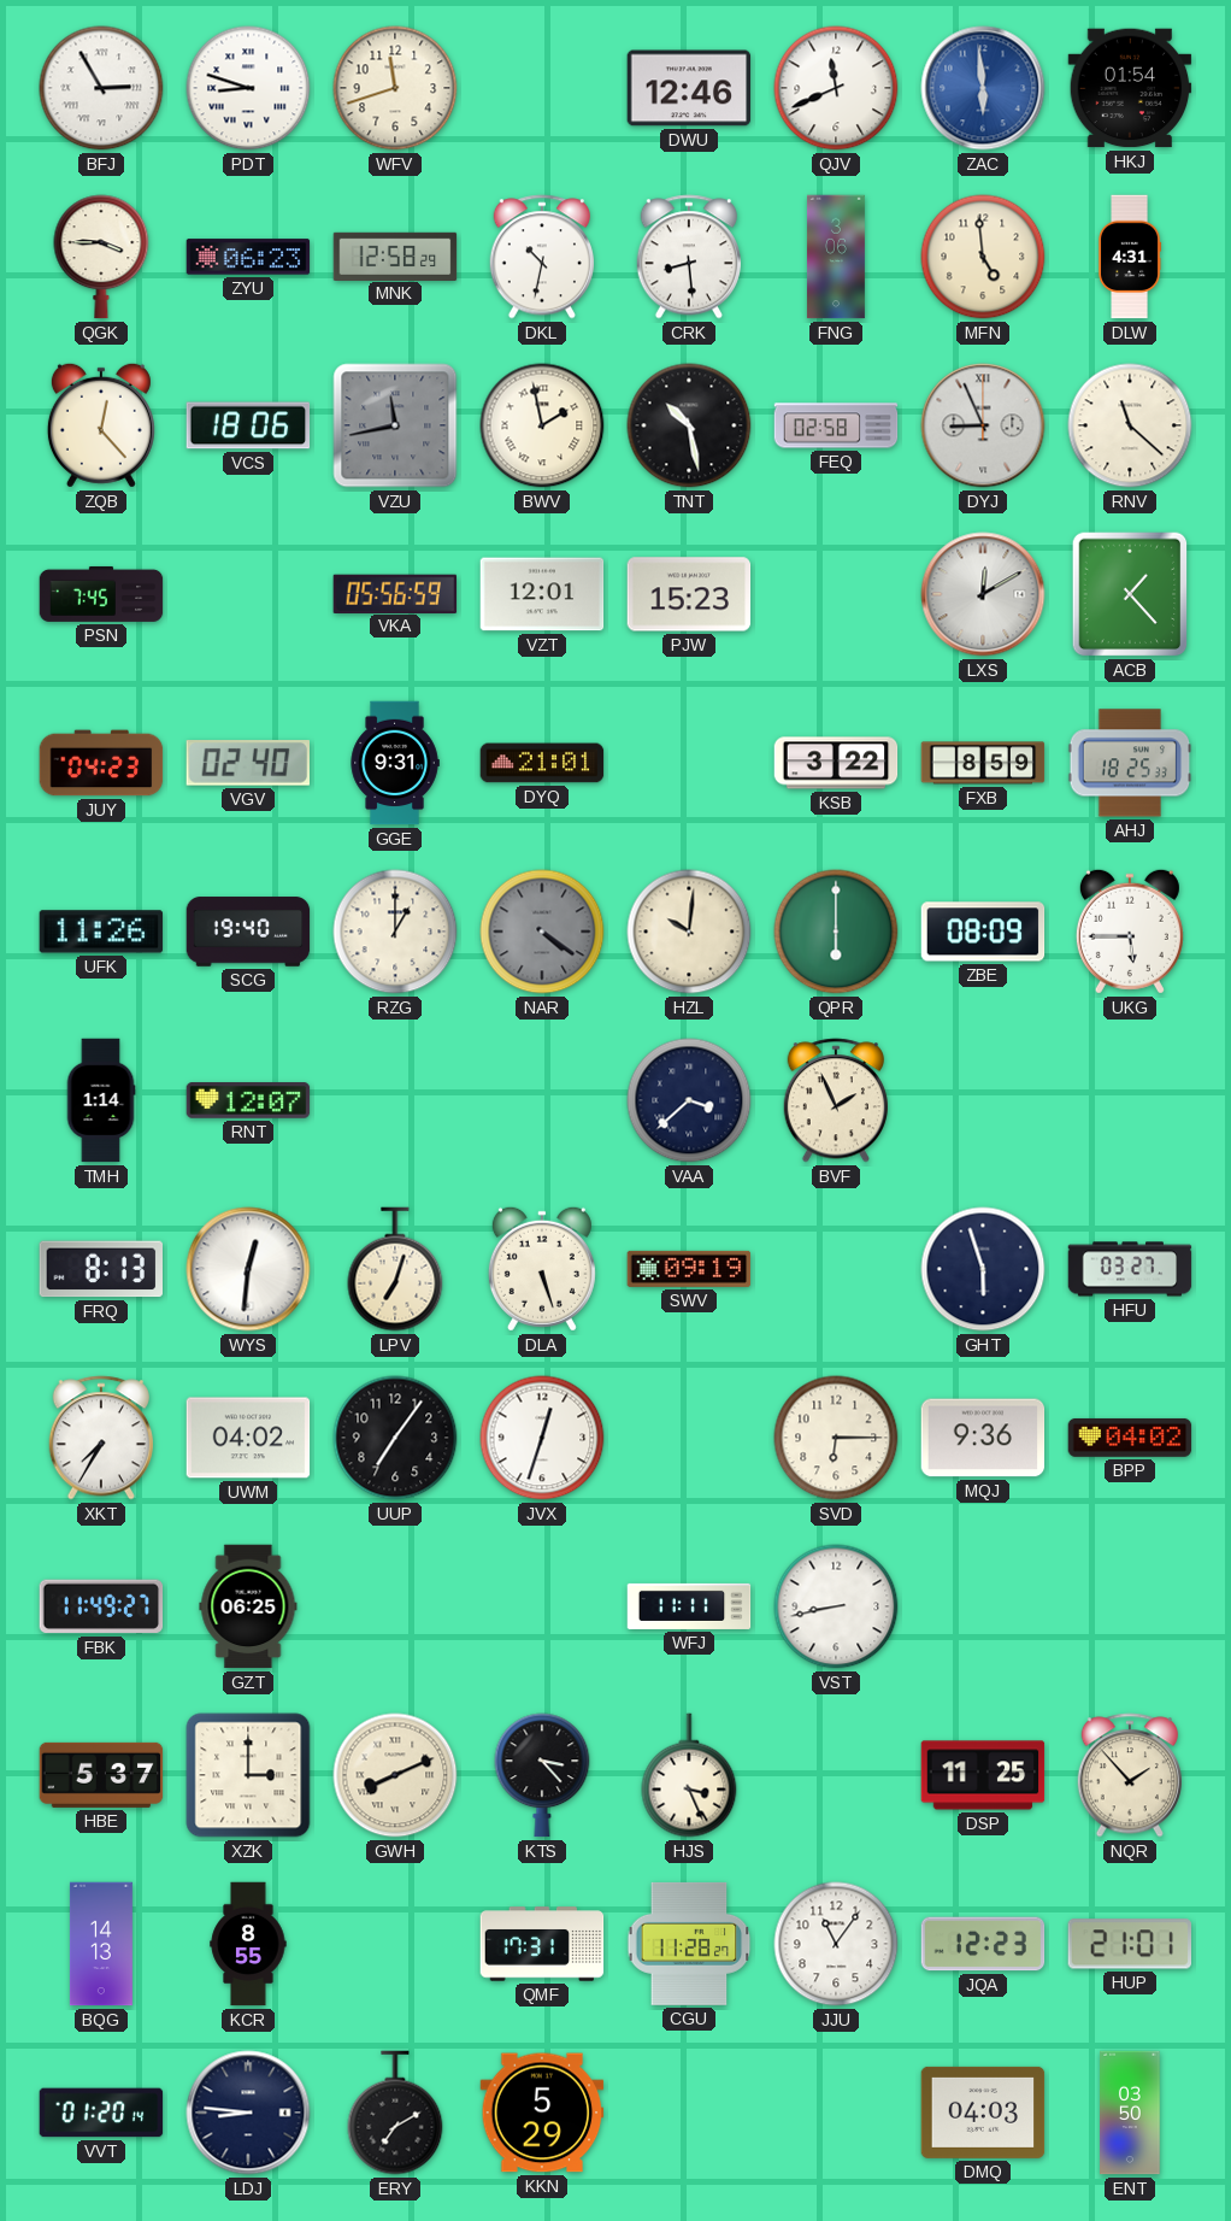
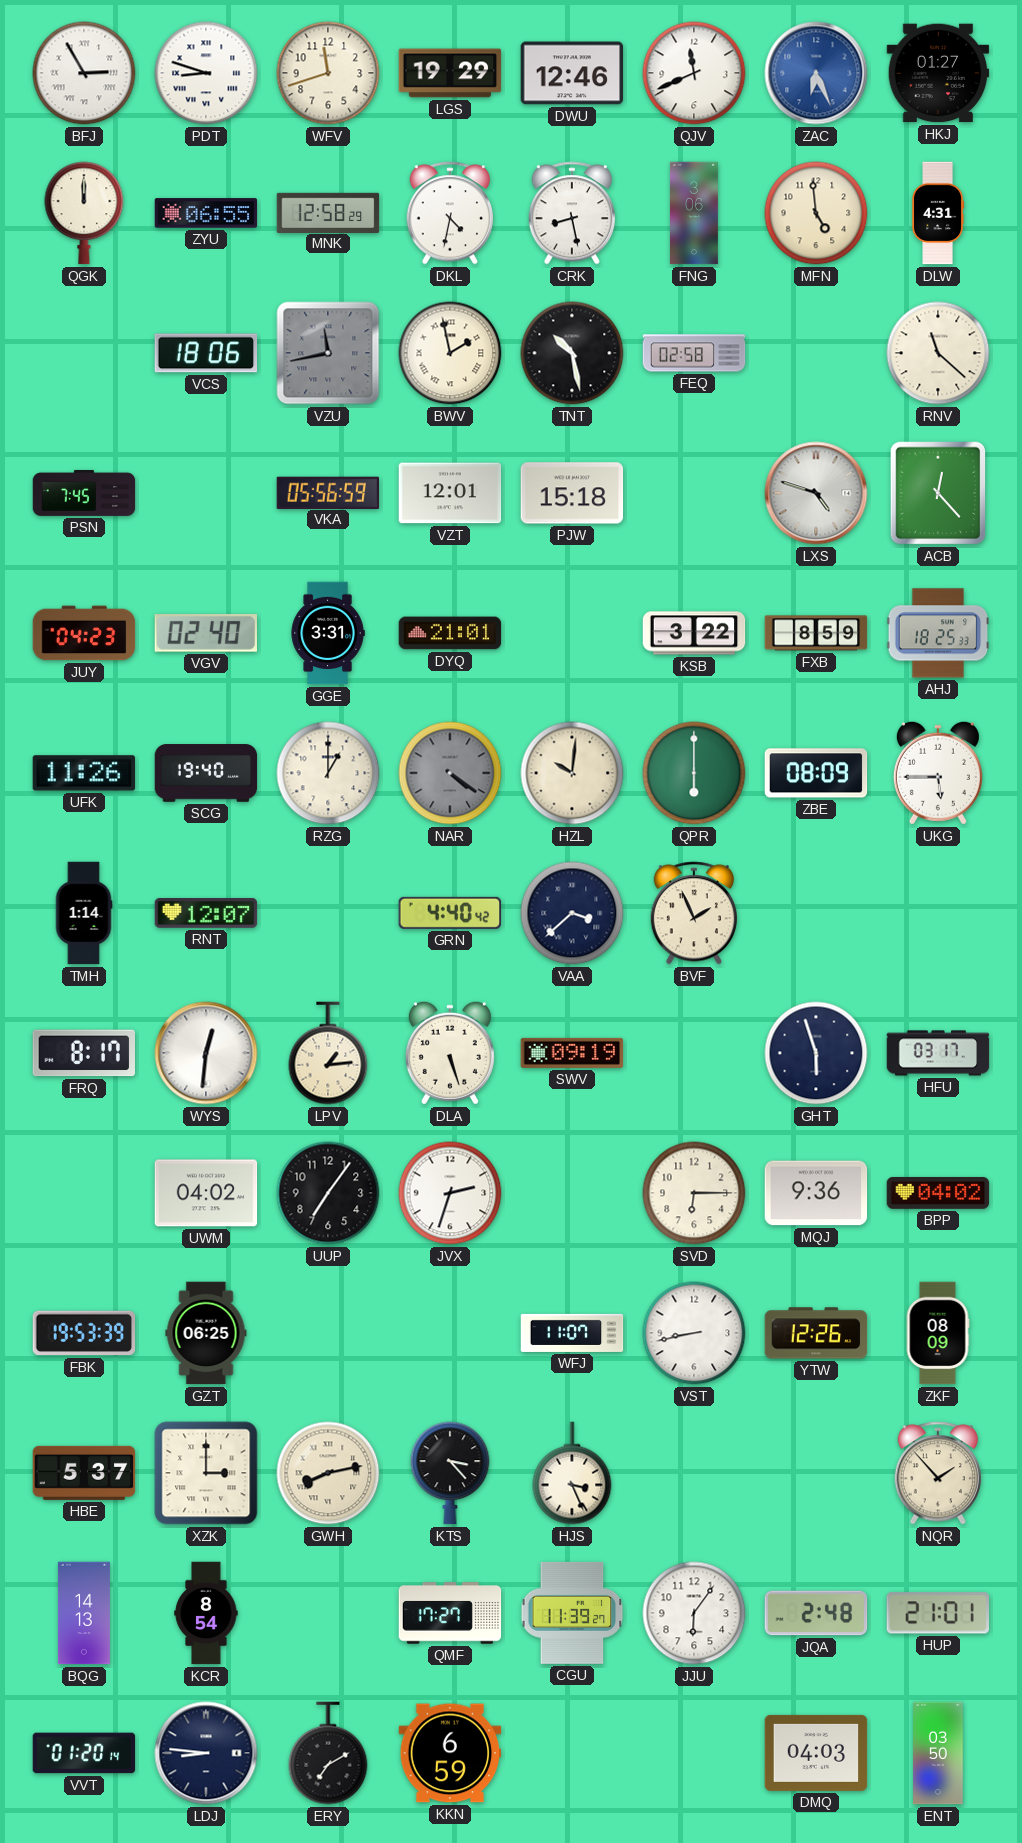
LGS: none -> 19:29 (450, 73)
ZAC: 5:59 -> 6:26 (816, 73)
HKJ: 01:54 -> 01:27 (938, 73)
QGK: 3:45 -> 12:00 (84, 213)
ZYU: 06:23 -> 06:55 (206, 213)
DKL: 10:32 -> 4:32 (449, 213)
CRK: 8:29 -> 8:28 (571, 213)
ZQB: 12:23 -> none (101, 425)
DYJ: 8:56 -> none (983, 425)
PJW: 15:23 -> 15:18 (572, 493)
LXS: 12:10 -> 4:48 (816, 493)
ACB: 1:23 -> 12:23 (938, 493)
GGE: 9:31 -> 3:31 (328, 633)
GRN: none -> 4:40 (450, 913)
FRQ: 8:13 -> 8:17 (83, 1053)
LPV: 7:03 -> 1:14 (328, 1053)
HFU: 03:27 -> 03:17 (938, 1053)
XKT: 7:35 -> none (100, 1438)
JVX: 12:33 -> 2:33 (450, 1193)
FBK: 11:49 -> 19:53 (84, 1333)
WFJ: 11:11 -> 11:07 (572, 1333)
YTW: none -> 12:26 (816, 1333)
ZKF: none -> 08:09 (938, 1333)
GWH: 8:11 -> 8:13 (328, 1473)
DSP: 11:25 -> none (983, 1775)
KCR: 8:55 -> 8:54 (206, 1613)
QMF: 17:31 -> 17:27 (450, 1613)
CGU: 11:28 -> 11:39 (572, 1613)
JJU: 11:06 -> 6:06 (694, 1613)
JQA: 12:23 -> 2:48 (816, 1613)
KKN: 5:29 -> 6:59 (450, 1753)
